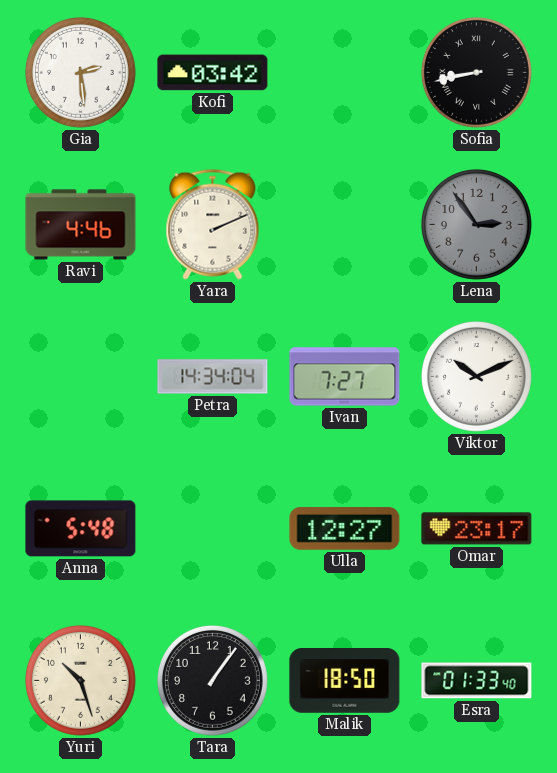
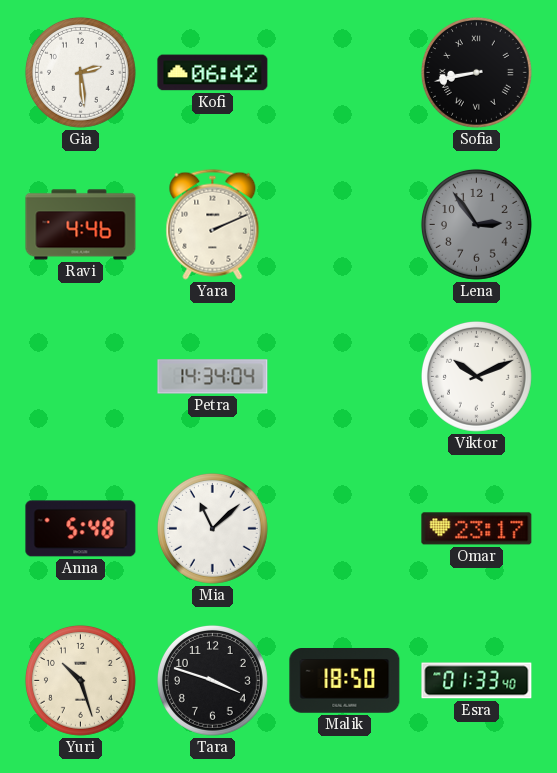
Kofi: 03:42 -> 06:42 (213, 73)
Ivan: 7:27 -> none (345, 377)
Mia: none -> 11:08 (212, 528)
Ulla: 12:27 -> none (345, 529)
Tara: 1:06 -> 3:48 (212, 680)
